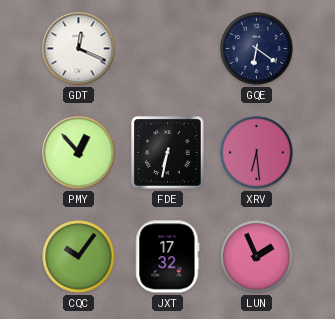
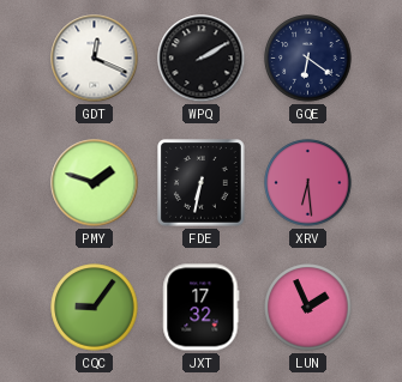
WPQ: none -> 2:10 (202, 59)
PMY: 12:53 -> 1:48 (95, 183)
CQC: 10:06 -> 9:06 (95, 308)
